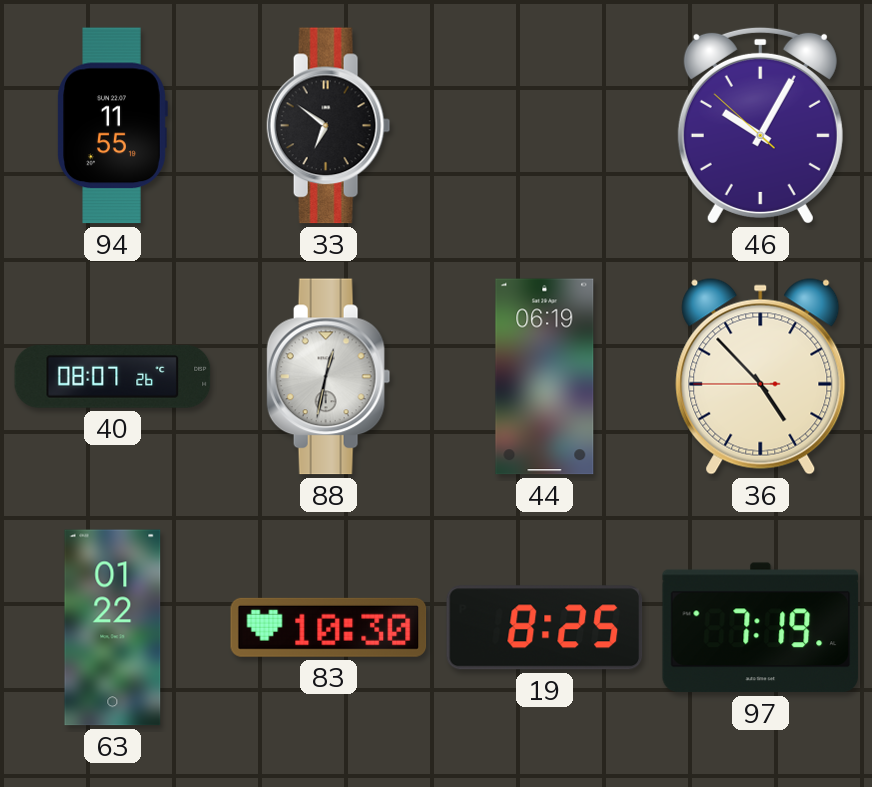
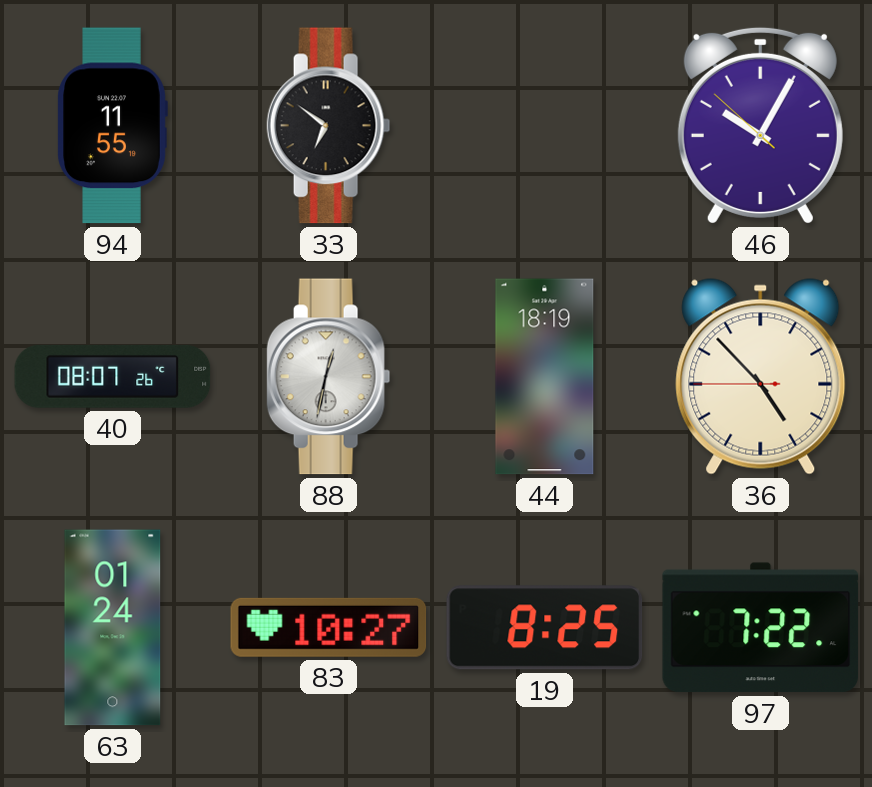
44: 06:19 -> 18:19 (545, 377)
63: 01:22 -> 01:24 (113, 628)
83: 10:30 -> 10:27 (329, 627)
97: 7:19 -> 7:22 (761, 628)
